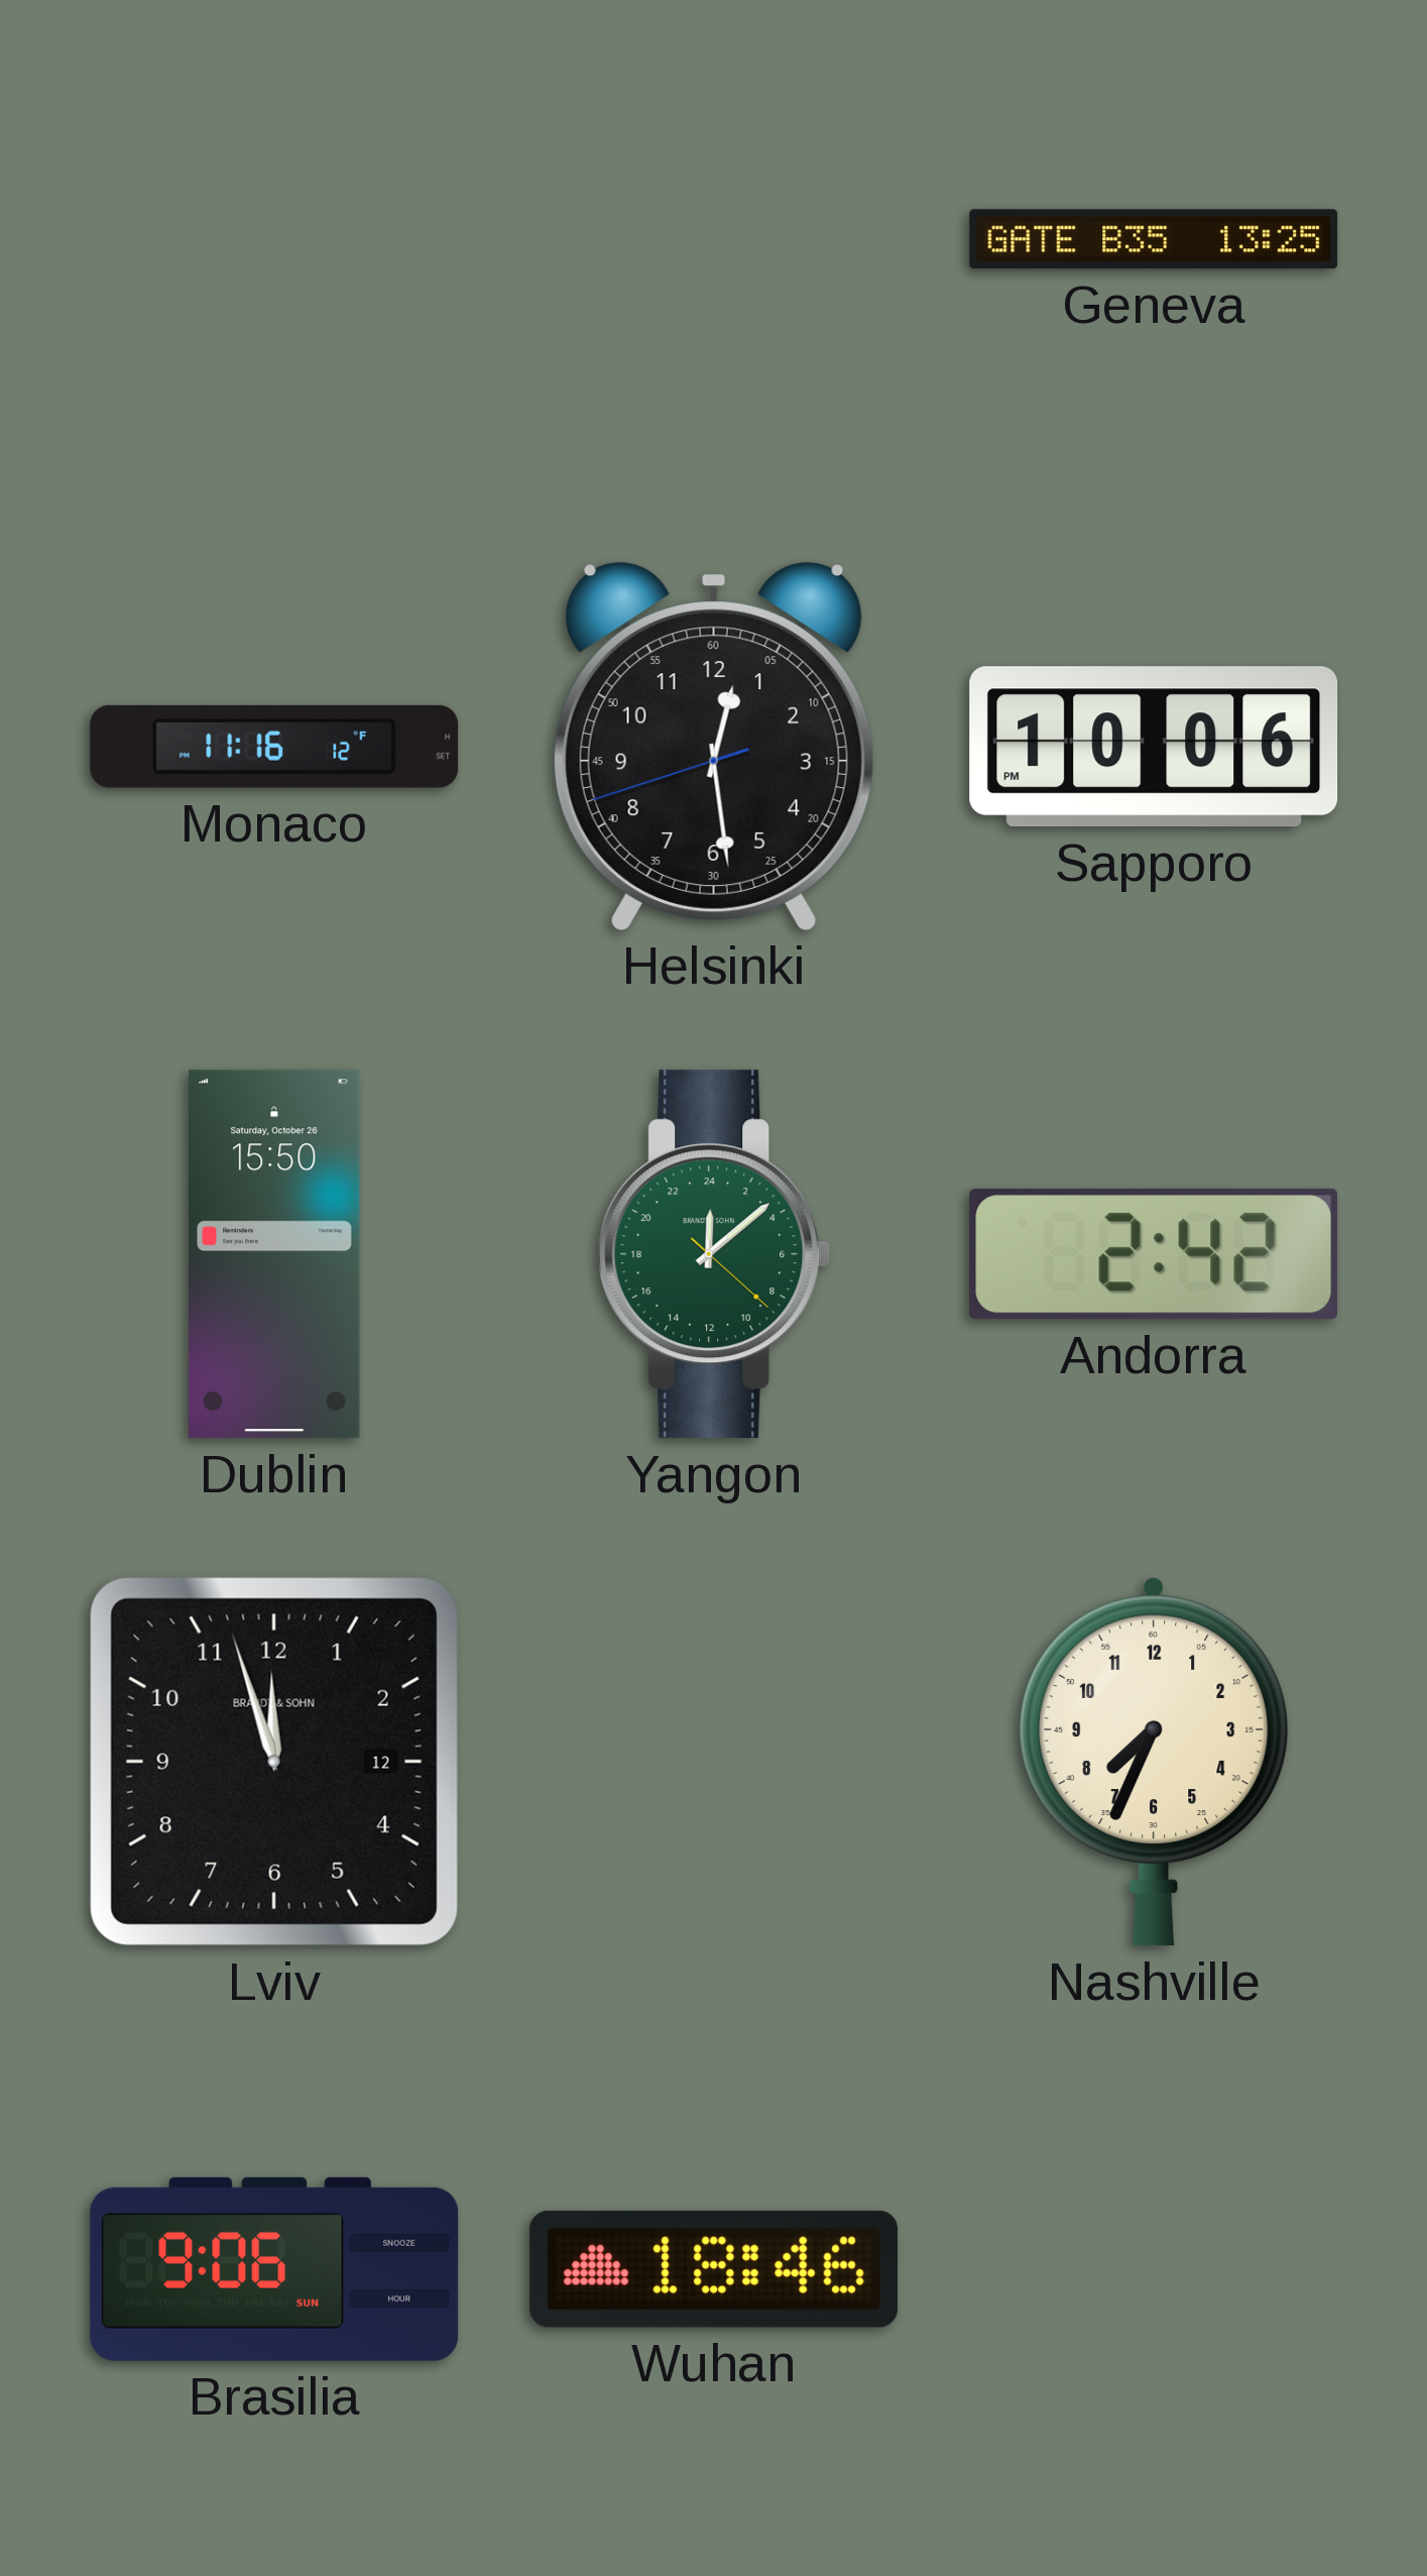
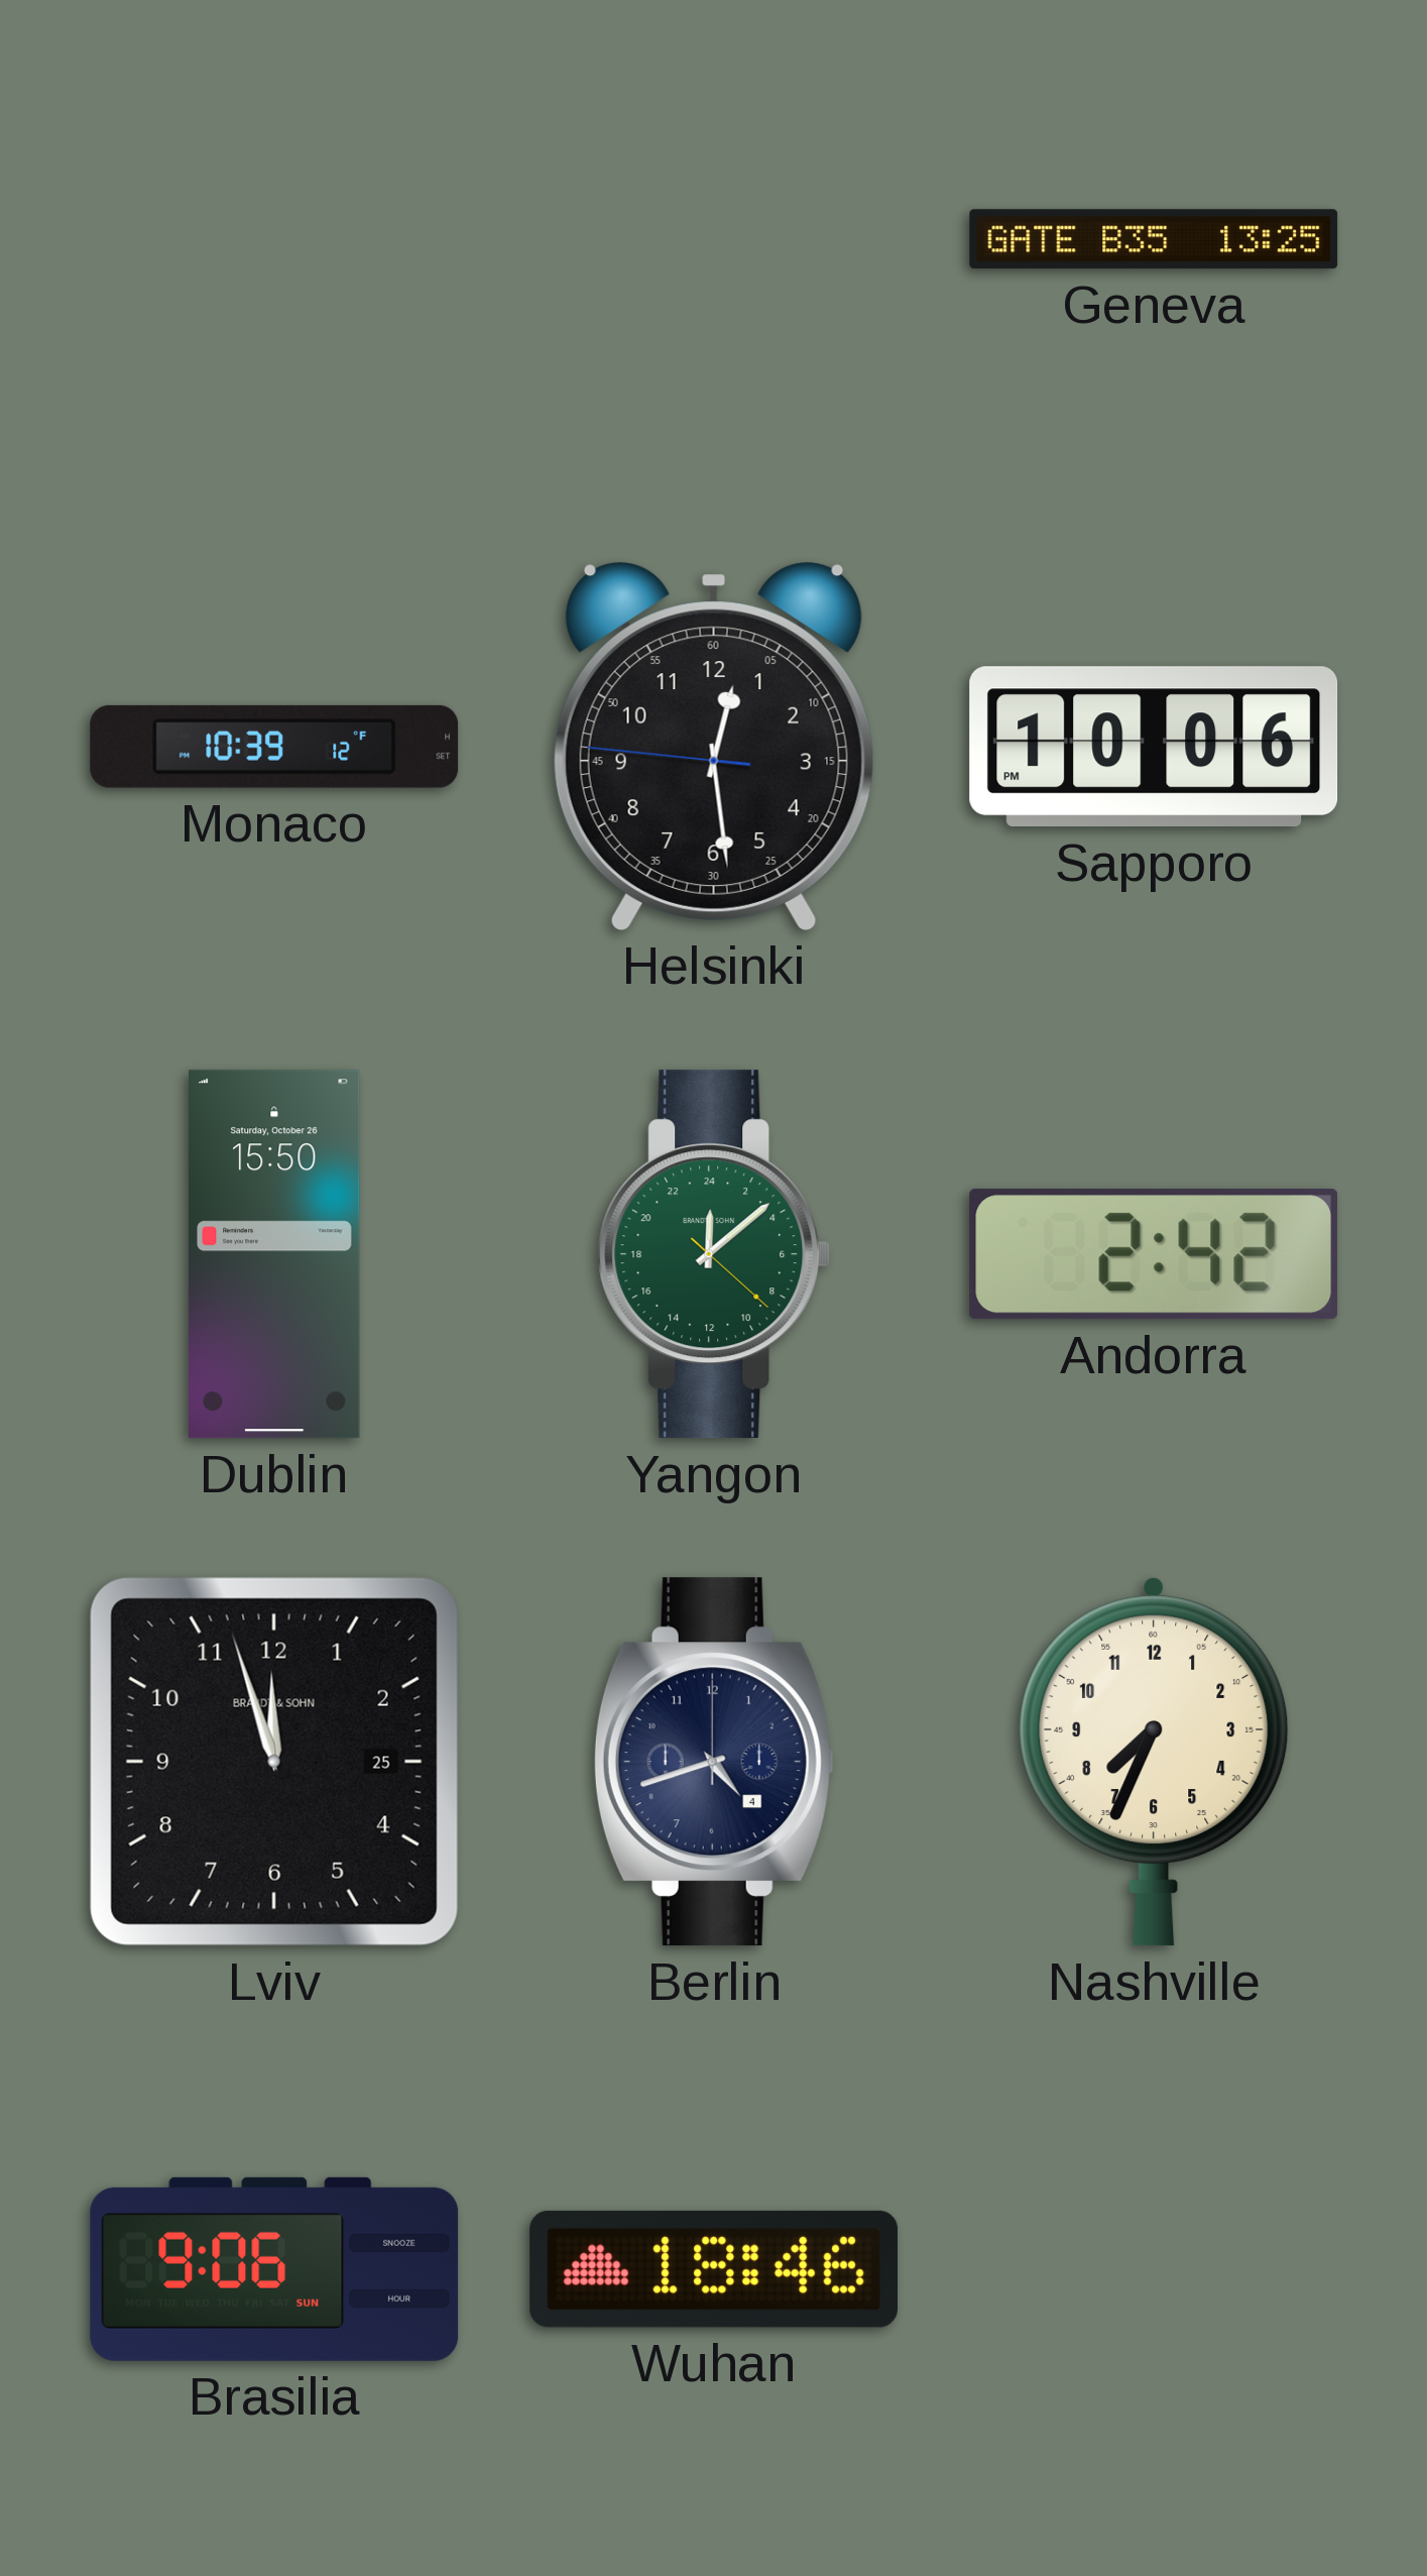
Monaco: 11:16 -> 10:39 (274, 747)
Helsinki: 12:28:42 -> 12:28:46 (714, 746)
Lviv date: 12 -> 25 (274, 1762)
Berlin: none -> 4:42 (714, 1762)
